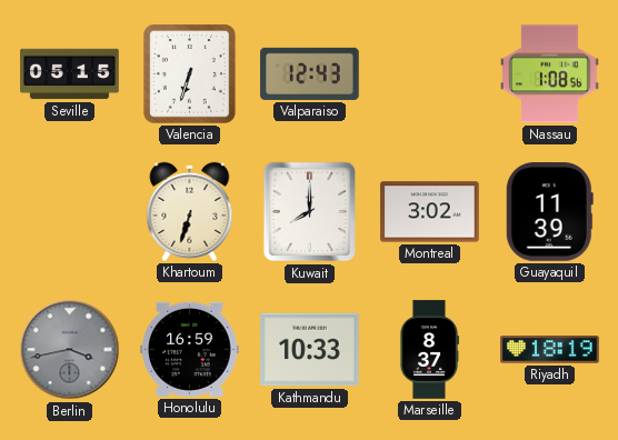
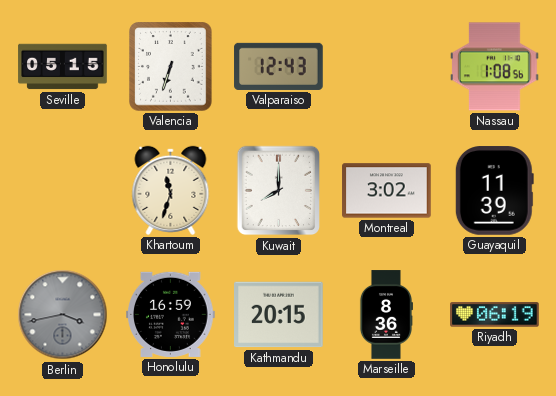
Khartoum: 6:33 -> 11:33 (171, 190)
Kathmandu: 10:33 -> 20:15 (279, 315)
Marseille: 8:37 -> 8:36 (385, 315)
Riyadh: 18:19 -> 06:19 (495, 315)
